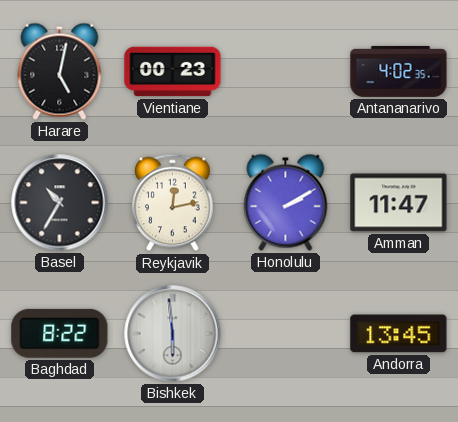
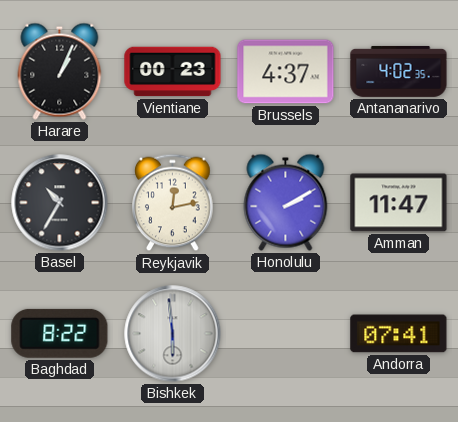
Harare: 5:02 -> 1:04 (60, 71)
Brussels: none -> 4:37 (286, 72)
Andorra: 13:45 -> 07:41 (399, 334)
